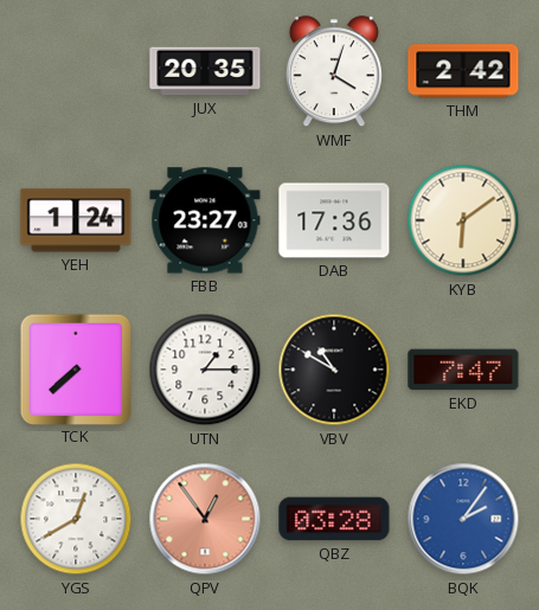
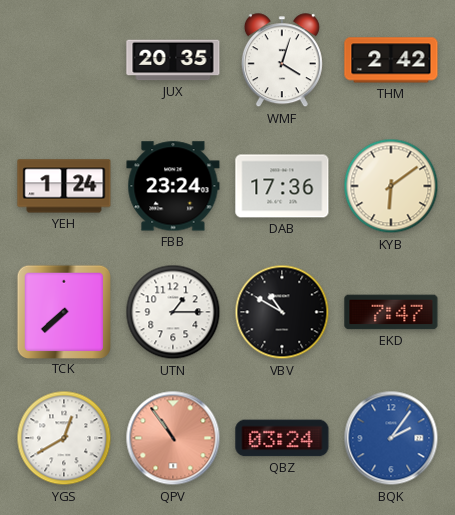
FBB: 23:27 -> 23:24 (173, 186)
QPV: 12:54 -> 10:54 (173, 438)
QBZ: 03:28 -> 03:24 (282, 438)
